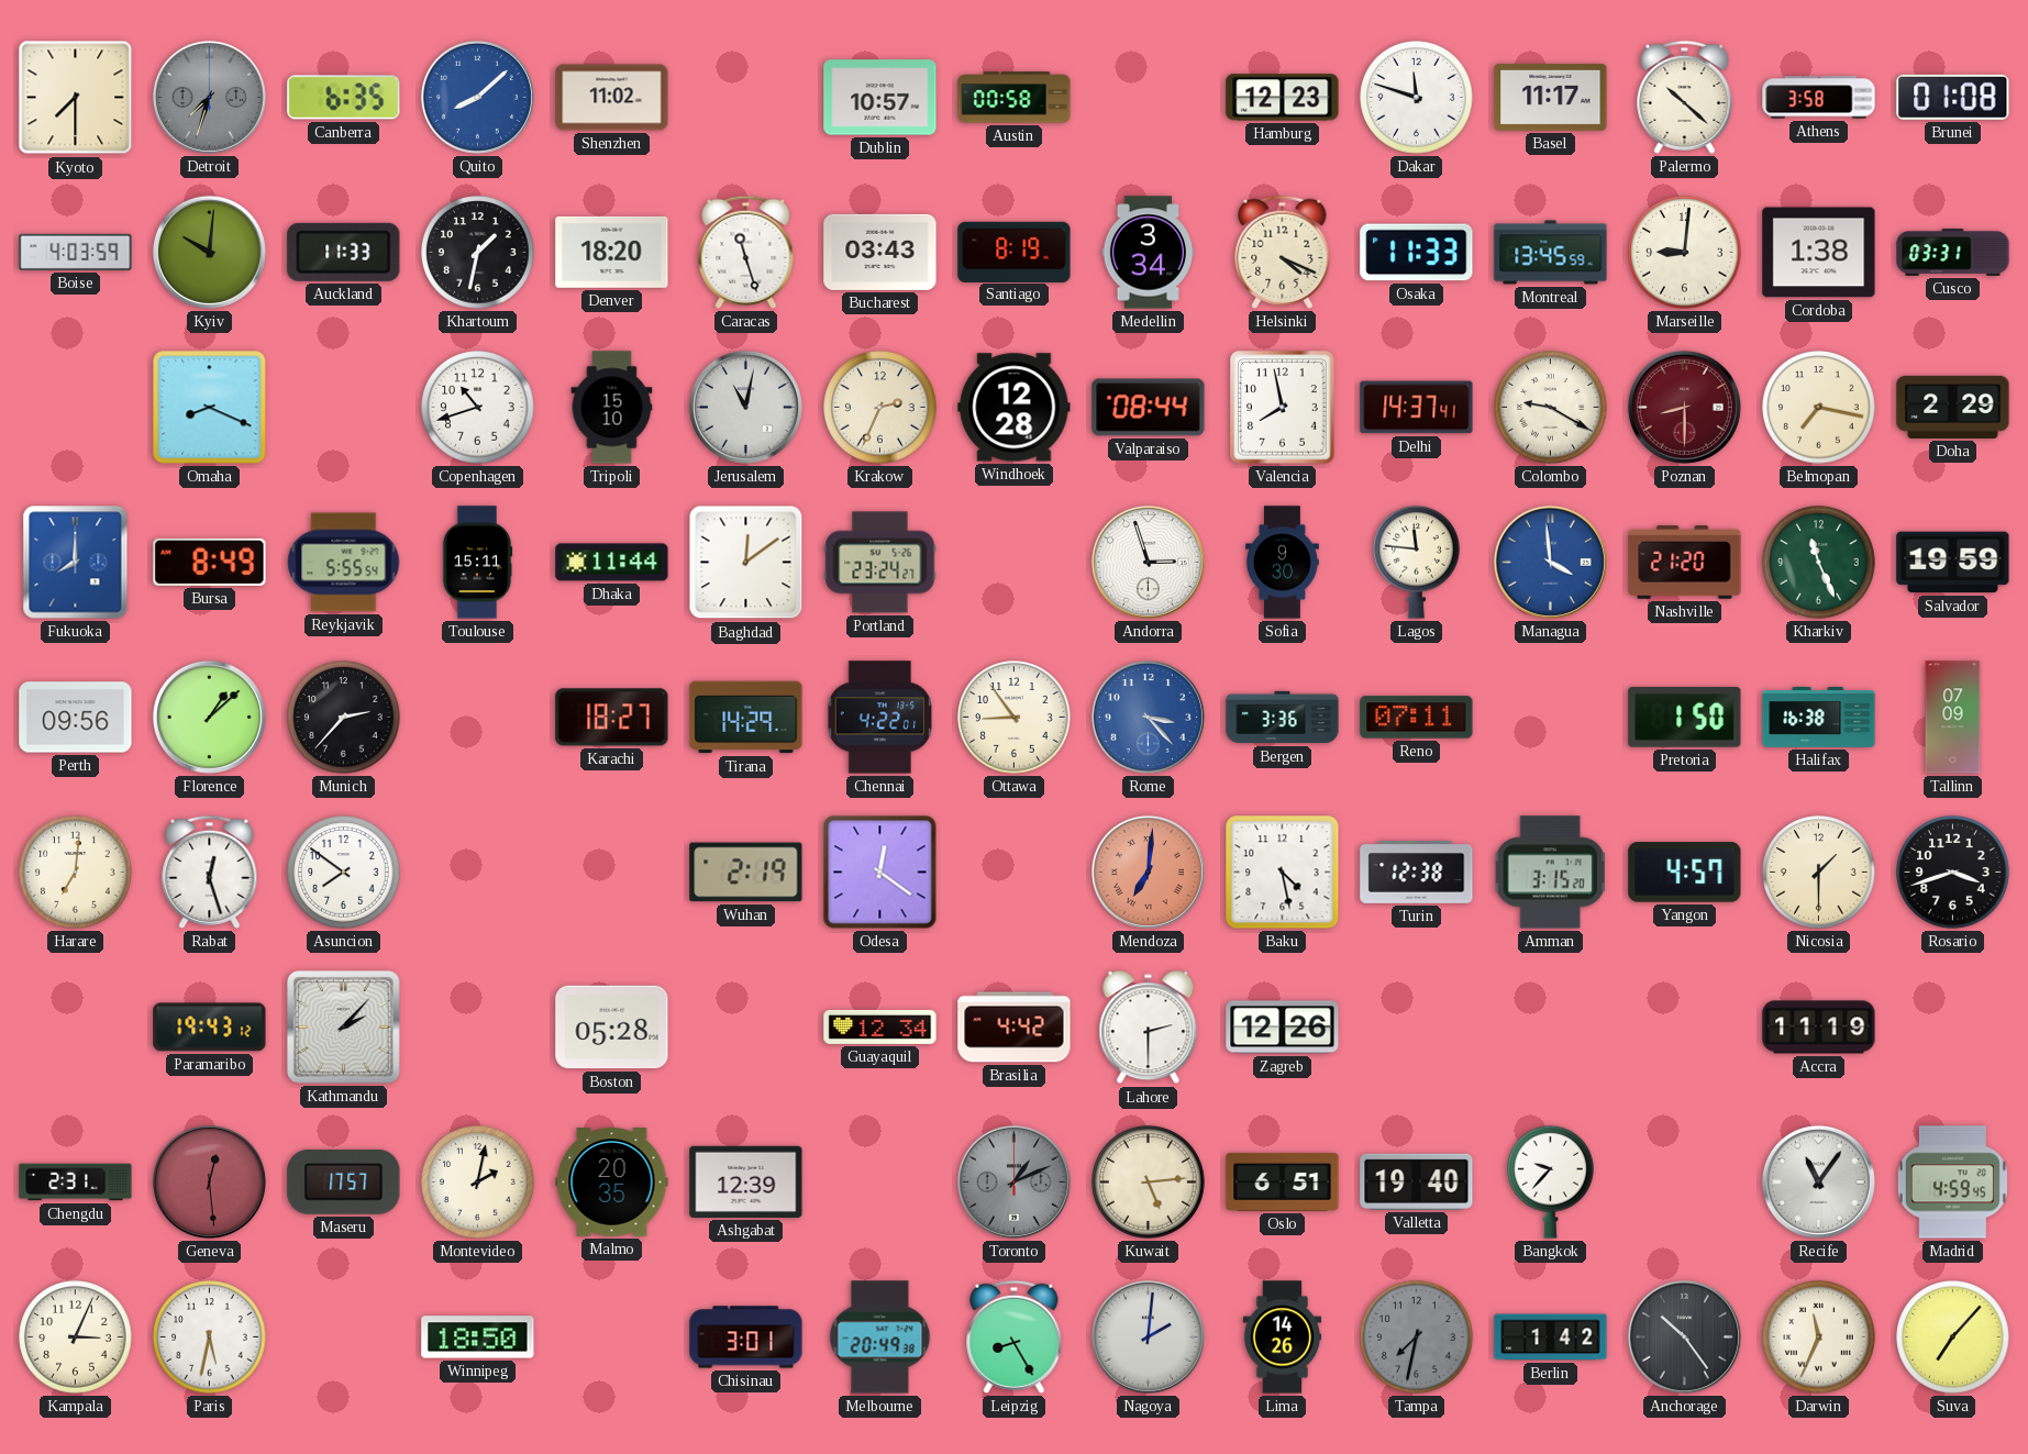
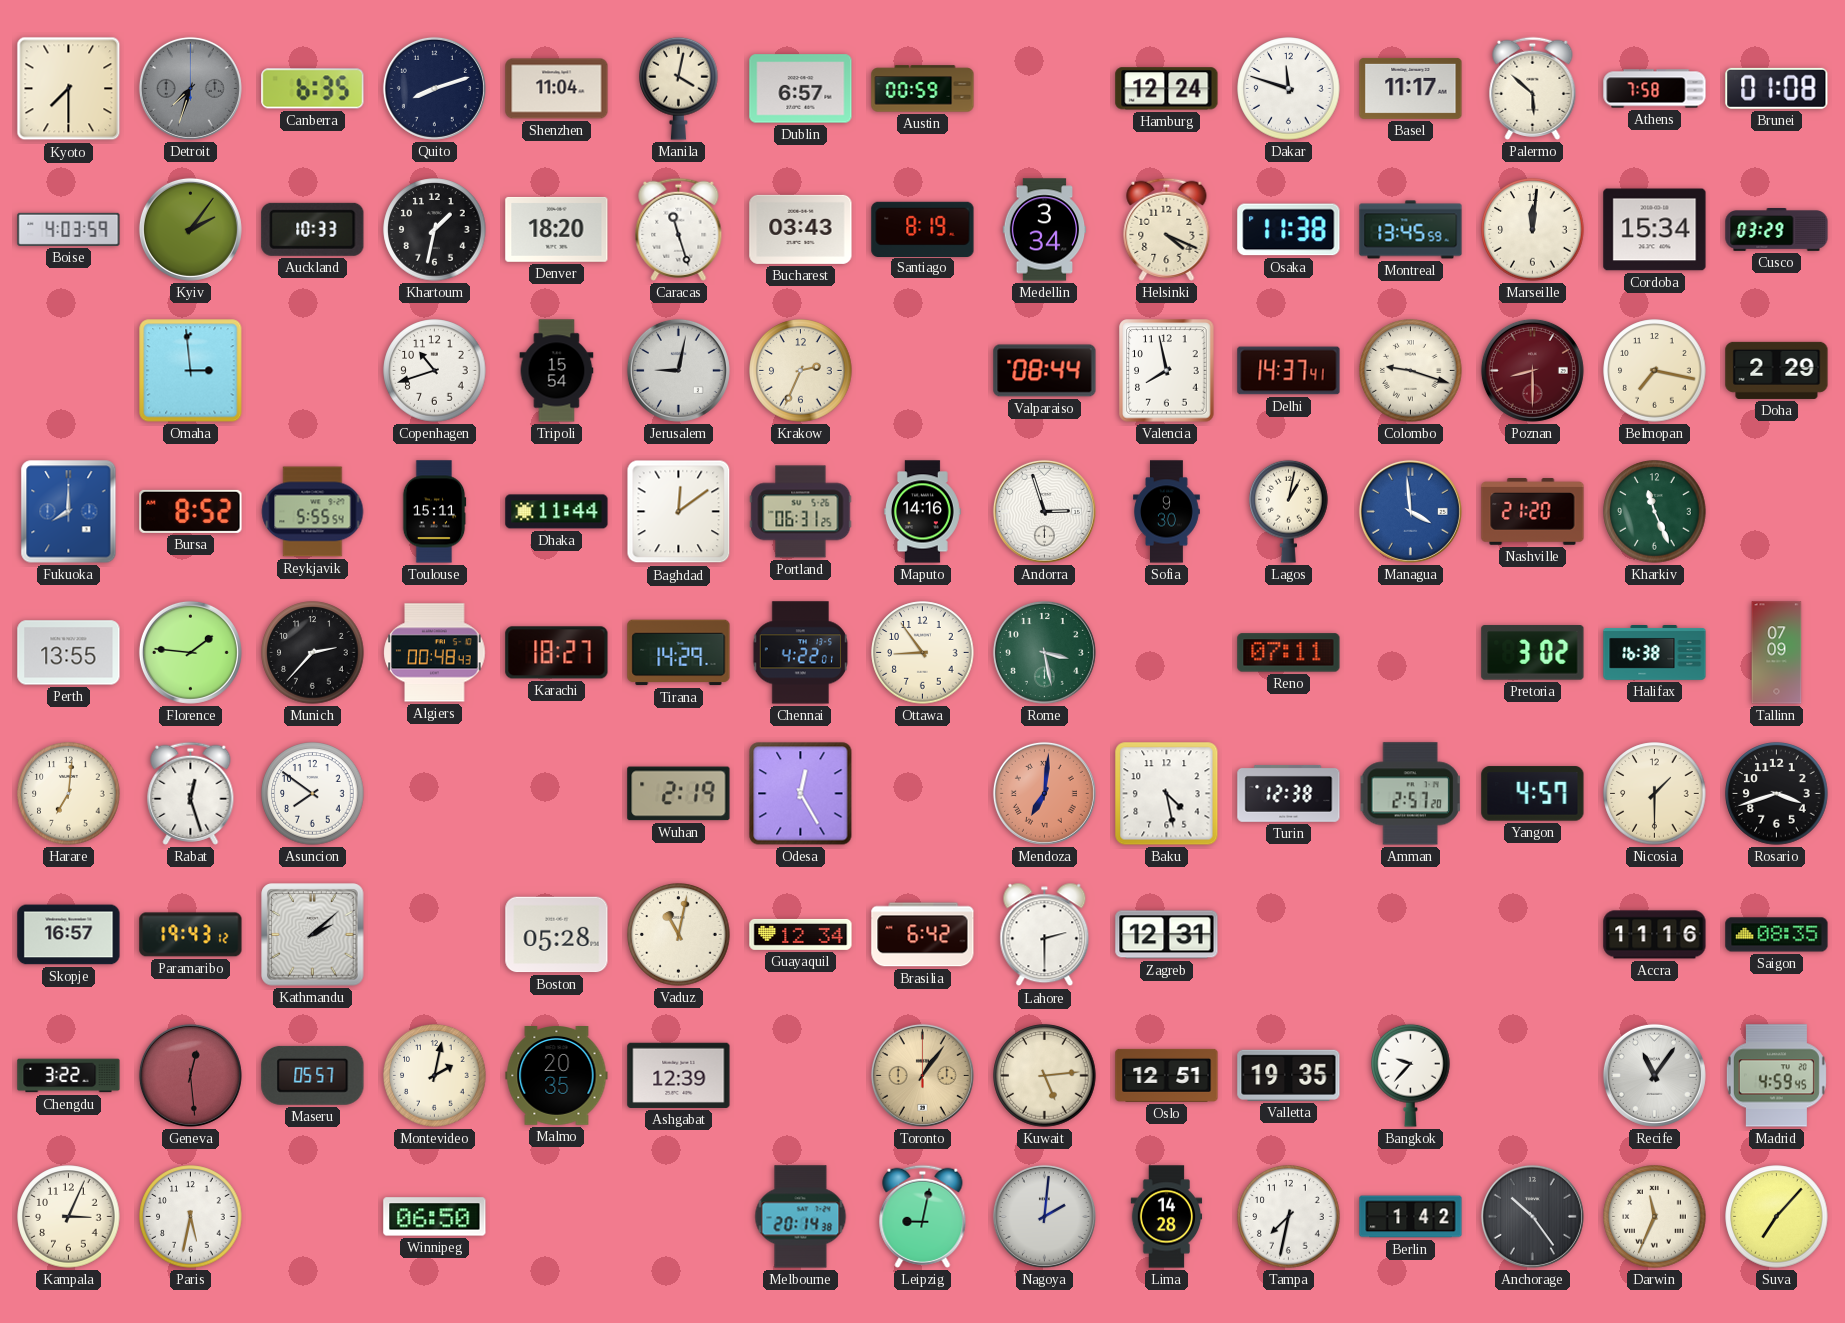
Quito: 8:08 -> 8:12 (434, 88)
Quito dial: blue -> navy (434, 88)
Shenzhen: 11:02 -> 11:04 (557, 89)
Manila: none -> 4:02 (679, 88)
Dublin: 10:57 -> 6:57 (801, 89)
Austin: 00:58 -> 00:59 (923, 89)
Hamburg: 12:23 -> 12:24 (1167, 89)
Palermo: 10:22 -> 5:52 (1533, 88)
Athens: 3:58 -> 7:58 (1655, 89)
Kyiv: 10:01 -> 2:06 (190, 229)
Auckland: 11:33 -> 10:33 (313, 229)
Osaka: 11:33 -> 11:38 (1289, 230)
Marseille: 9:01 -> 12:01 (1533, 230)
Cordoba: 1:38 -> 15:34 (1655, 230)
Cusco: 03:31 -> 03:29 (1777, 230)
Omaha: 8:19 -> 2:59 (191, 371)
Tripoli: 15:10 -> 15:54 (557, 371)
Jerusalem: 11:02 -> 9:02 (678, 370)
Windhoek: 12:28 -> none (1015, 408)
Colombo: 9:20 -> 9:18 (1411, 371)
Bursa: 8:49 -> 8:52 (191, 511)
Portland: 23:24 -> 06:31 (801, 512)
Maputo: none -> 14:16 (923, 512)
Lagos: 11:46 -> 1:02 (1289, 511)
Salvador: 19:59 -> none (1953, 563)
Perth: 09:56 -> 13:55 (69, 653)
Florence: 1:08 -> 1:46 (190, 652)
Algiers: none -> 00:48 (435, 653)
Rome: 3:23 -> 3:28 (1044, 652)
Rome dial: blue -> green (1044, 652)
Bergen: 3:36 -> none (1283, 718)
Pretoria: 1:50 -> 3:02 (1533, 653)
Odesa: 12:21 -> 12:25 (801, 794)
Amman: 3:15 -> 2:57 (1410, 794)
Skopje: none -> 16:57 (69, 935)
Kathmandu: 2:07 -> 2:08 (313, 935)
Vaduz: none -> 11:02 (679, 935)
Brasilia: 4:42 -> 6:42 (923, 935)
Zagreb: 12:26 -> 12:31 (1167, 935)
Accra: 11:19 -> 11:16 (1655, 935)
Saigon: none -> 08:35 (1777, 935)
Chengdu: 2:31 -> 3:22 (69, 1076)
Maseru: 17:57 -> 05:57 (313, 1075)
Toronto: 1:11 -> 1:06 (922, 1075)
Toronto dial: grey -> champagne (922, 1075)
Oslo: 6:51 -> 12:51 (1167, 1075)
Valletta: 19:40 -> 19:35 (1289, 1075)
Winnipeg: 18:50 -> 06:50 (435, 1217)
Chisinau: 3:01 -> none (746, 1338)
Melbourne: 20:49 -> 20:14 (801, 1217)
Leipzig: 8:25 -> 9:02 (923, 1216)
Lima: 14:26 -> 14:28 (1167, 1217)
Tampa dial: grey -> white (1289, 1217)
